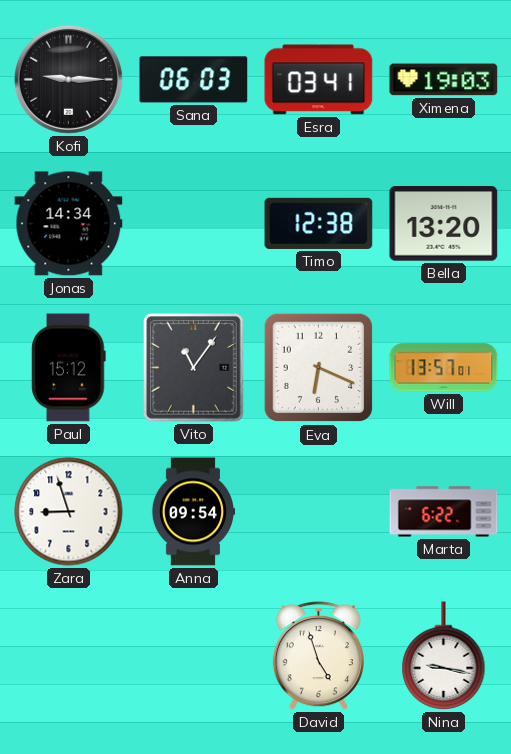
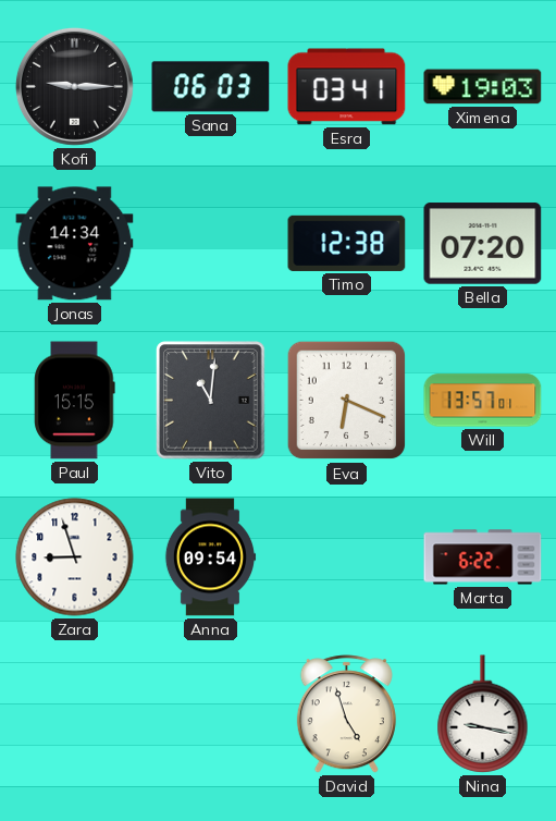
Bella: 13:20 -> 07:20 (483, 244)
Paul: 15:12 -> 15:15 (75, 401)
Vito: 11:06 -> 11:01 (211, 401)
